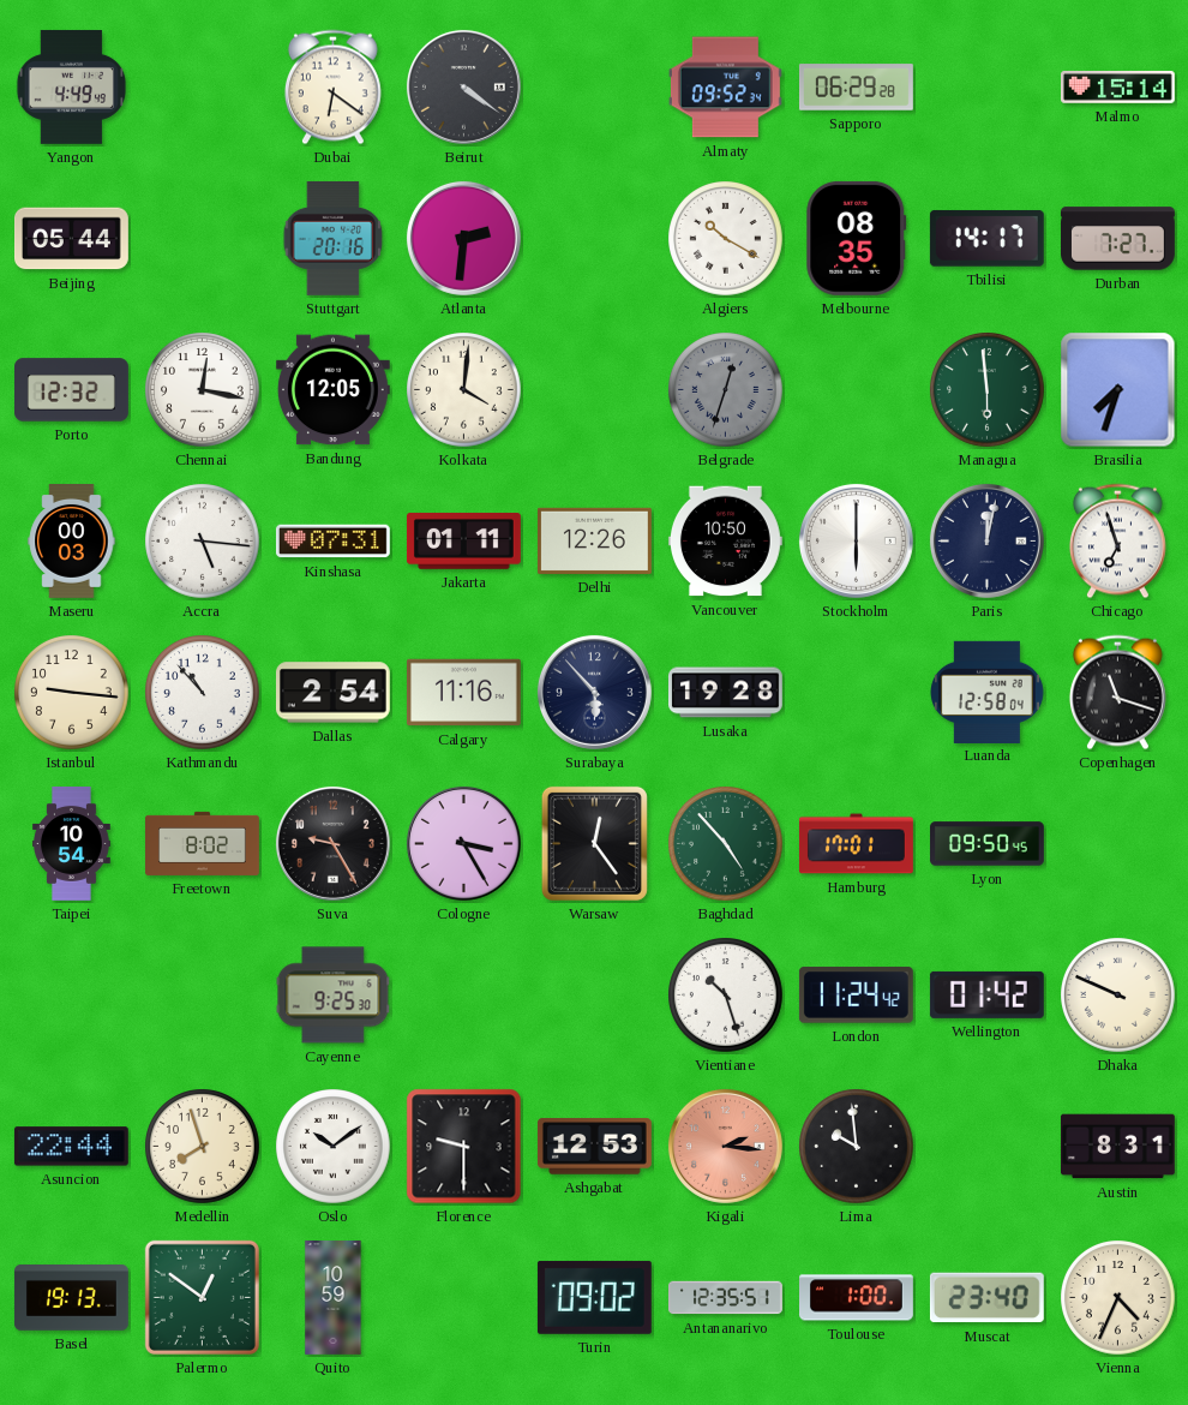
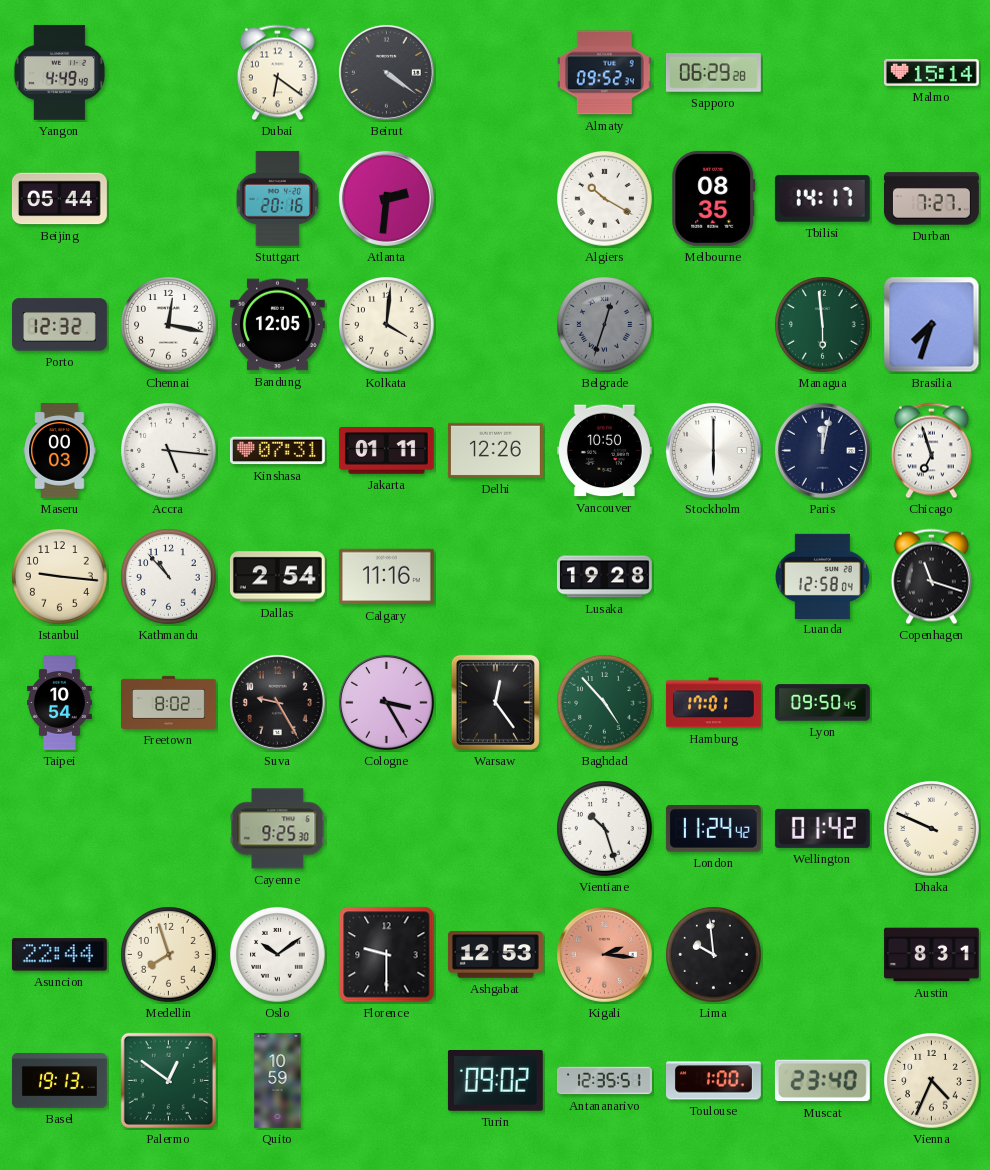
Surabaya: 5:53 -> none (594, 692)
